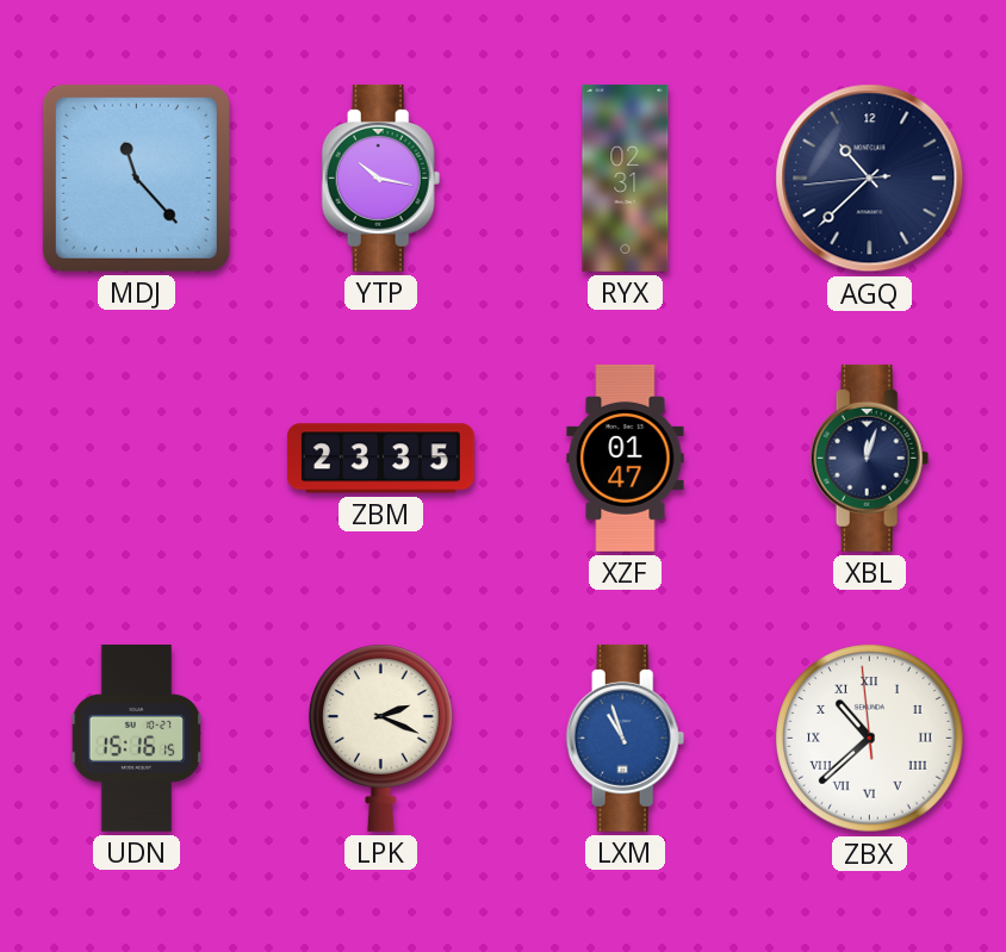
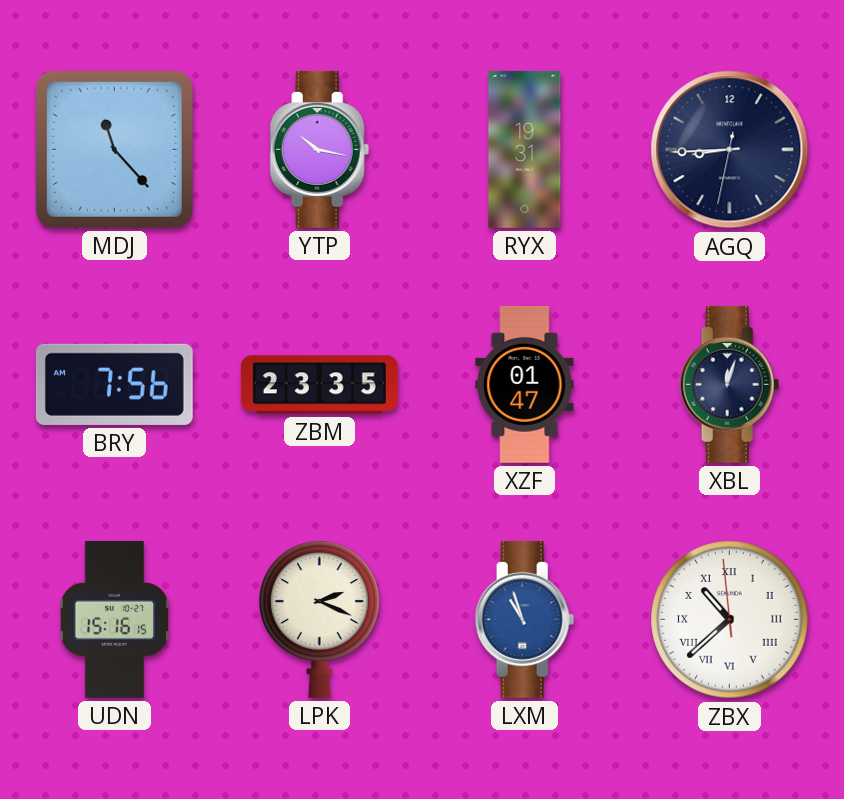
RYX: 02:31 -> 19:31 (525, 149)
AGQ: 10:37 -> 8:44 (730, 150)
BRY: none -> 7:56 (114, 384)
